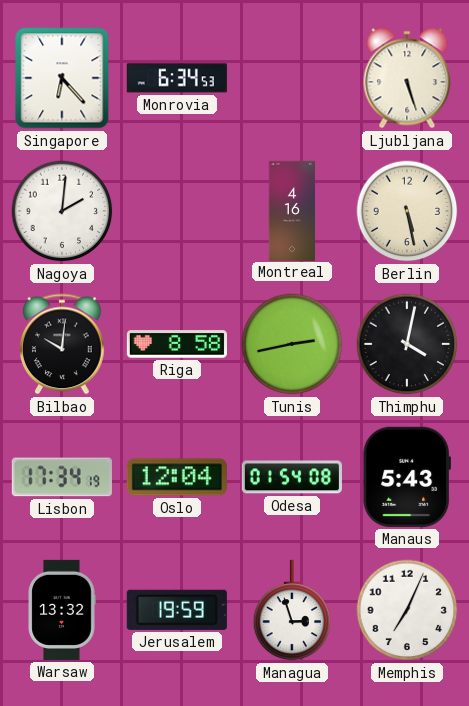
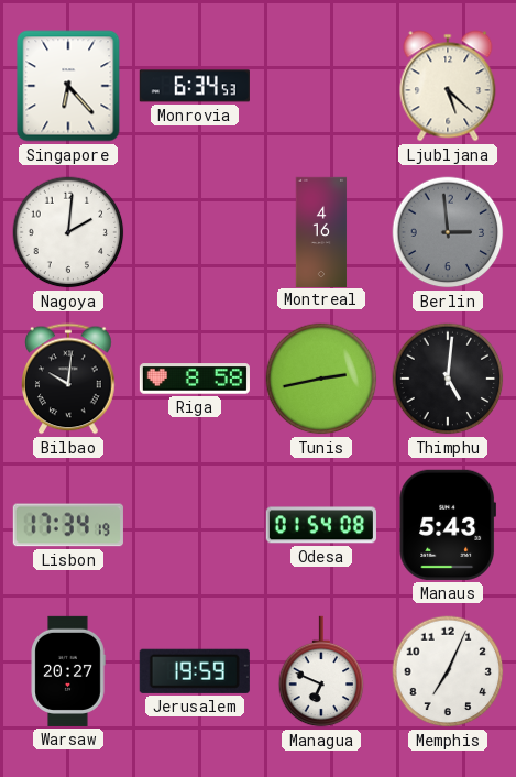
Ljubljana: 5:27 -> 5:22 (448, 86)
Berlin: 5:28 -> 2:59 (448, 232)
Berlin dial: cream -> grey (448, 232)
Thimphu: 4:02 -> 5:01 (448, 379)
Oslo: 12:04 -> none (177, 477)
Warsaw: 13:32 -> 20:27 (68, 671)
Managua: 2:57 -> 6:49 (321, 671)
